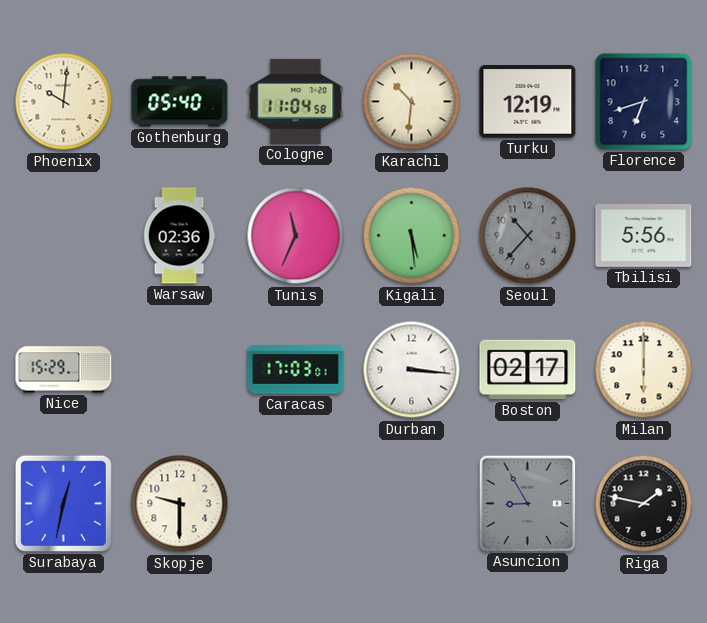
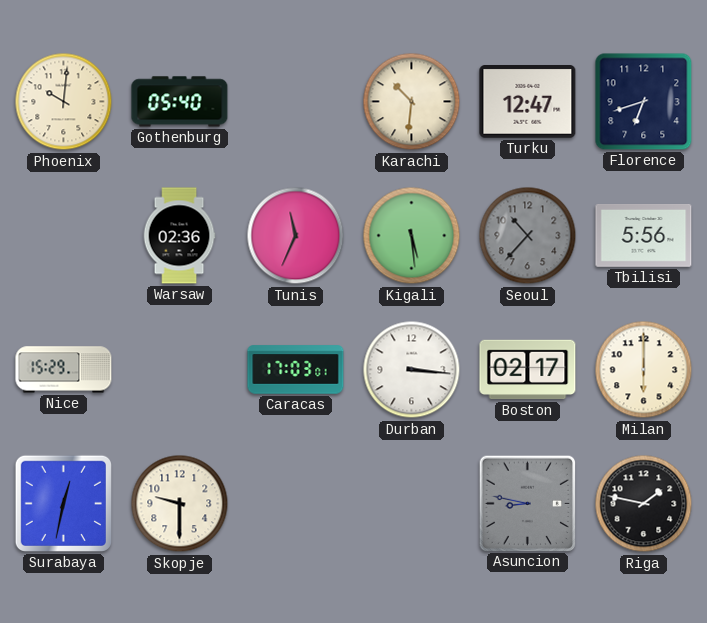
Cologne: 11:04 -> none (296, 101)
Turku: 12:19 -> 12:47 (528, 102)
Asuncion: 8:55 -> 8:47 (527, 503)
